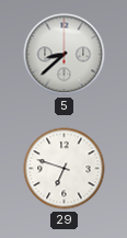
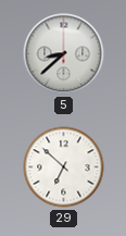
29: 6:48 -> 6:52 (64, 167)
